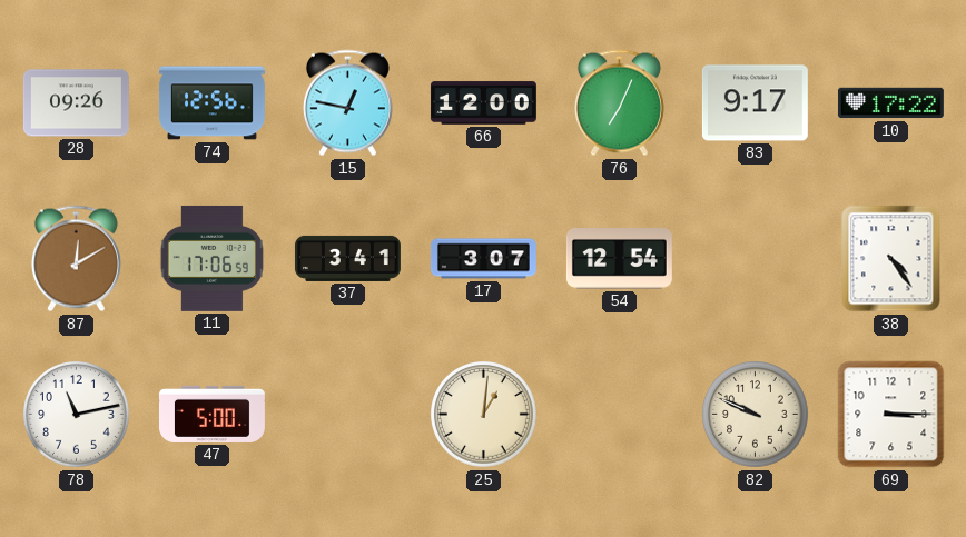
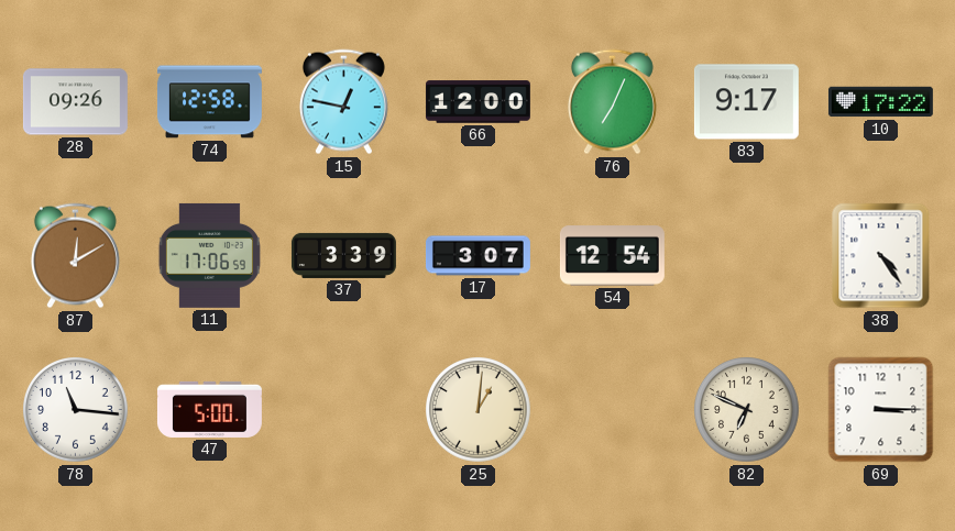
74: 12:56 -> 12:58 (209, 102)
37: 3:41 -> 3:39 (343, 255)
78: 11:13 -> 11:16 (76, 410)
82: 9:49 -> 6:49 (747, 410)
